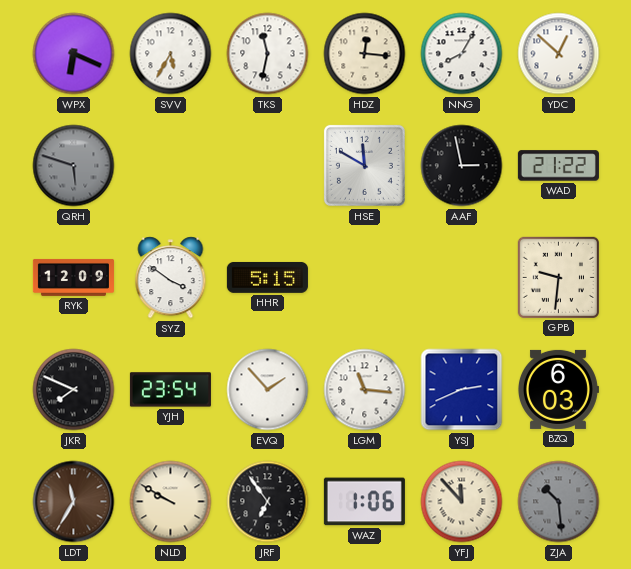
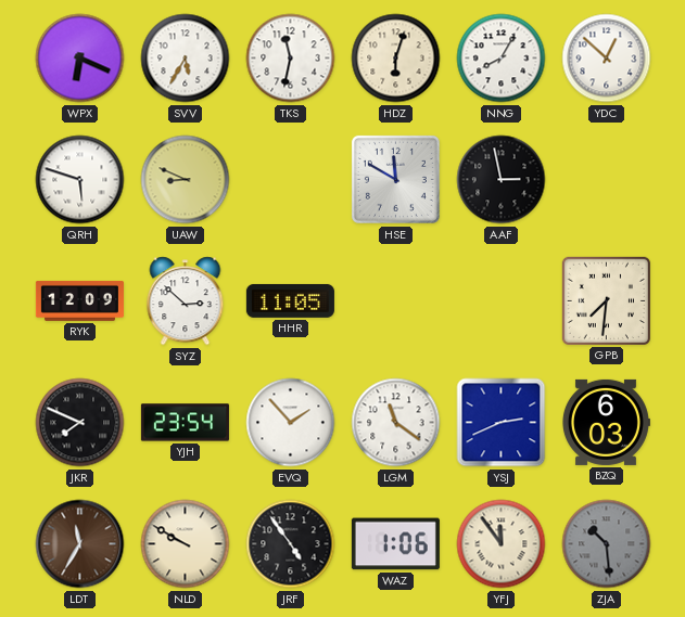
HDZ: 12:16 -> 6:03 (396, 59)
QRH dial: grey -> white (80, 180)
UAW: none -> 8:49 (186, 180)
WAD: 21:22 -> none (558, 166)
SYZ: 3:51 -> 2:52 (186, 301)
HHR: 5:15 -> 11:05 (290, 300)
GPB: 9:31 -> 7:31 (606, 300)
LGM: 11:16 -> 11:21 (396, 423)
JRF: 6:54 -> 4:54 (291, 544)
YFJ: 11:53 -> 11:54 (502, 544)
